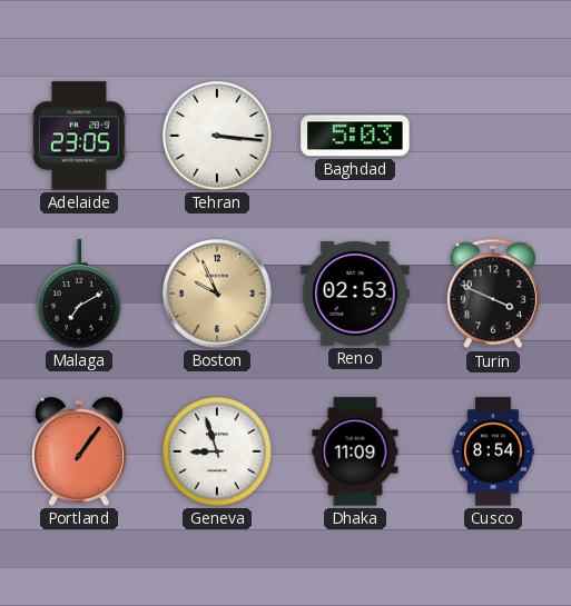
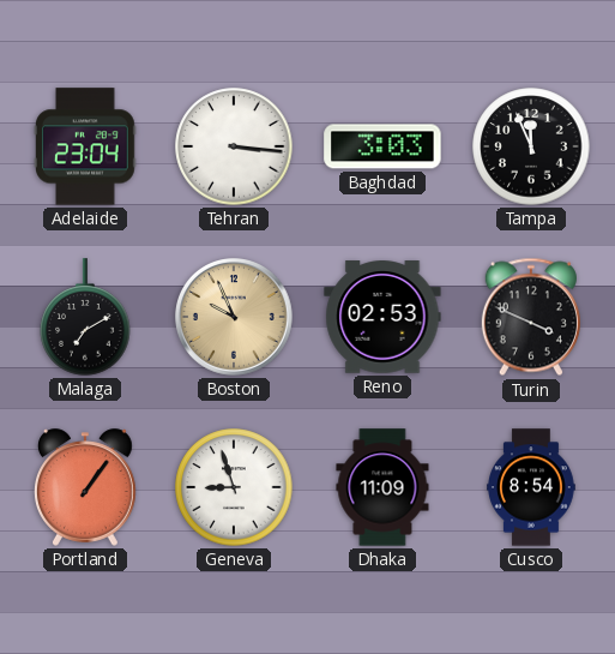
Adelaide: 23:05 -> 23:04 (86, 146)
Baghdad: 5:03 -> 3:03 (382, 146)
Tampa: none -> 11:56 (531, 146)
